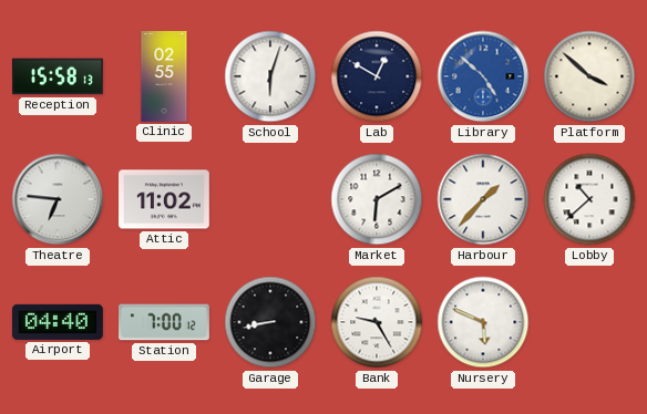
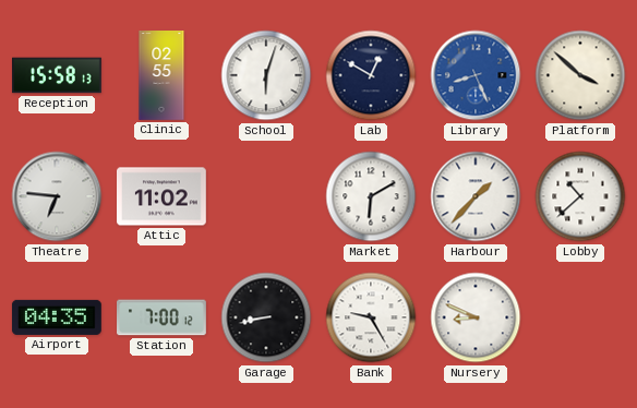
Library: 4:52 -> 8:26 (476, 75)
Airport: 04:40 -> 04:35 (57, 317)
Nursery: 5:49 -> 8:49 (476, 317)
